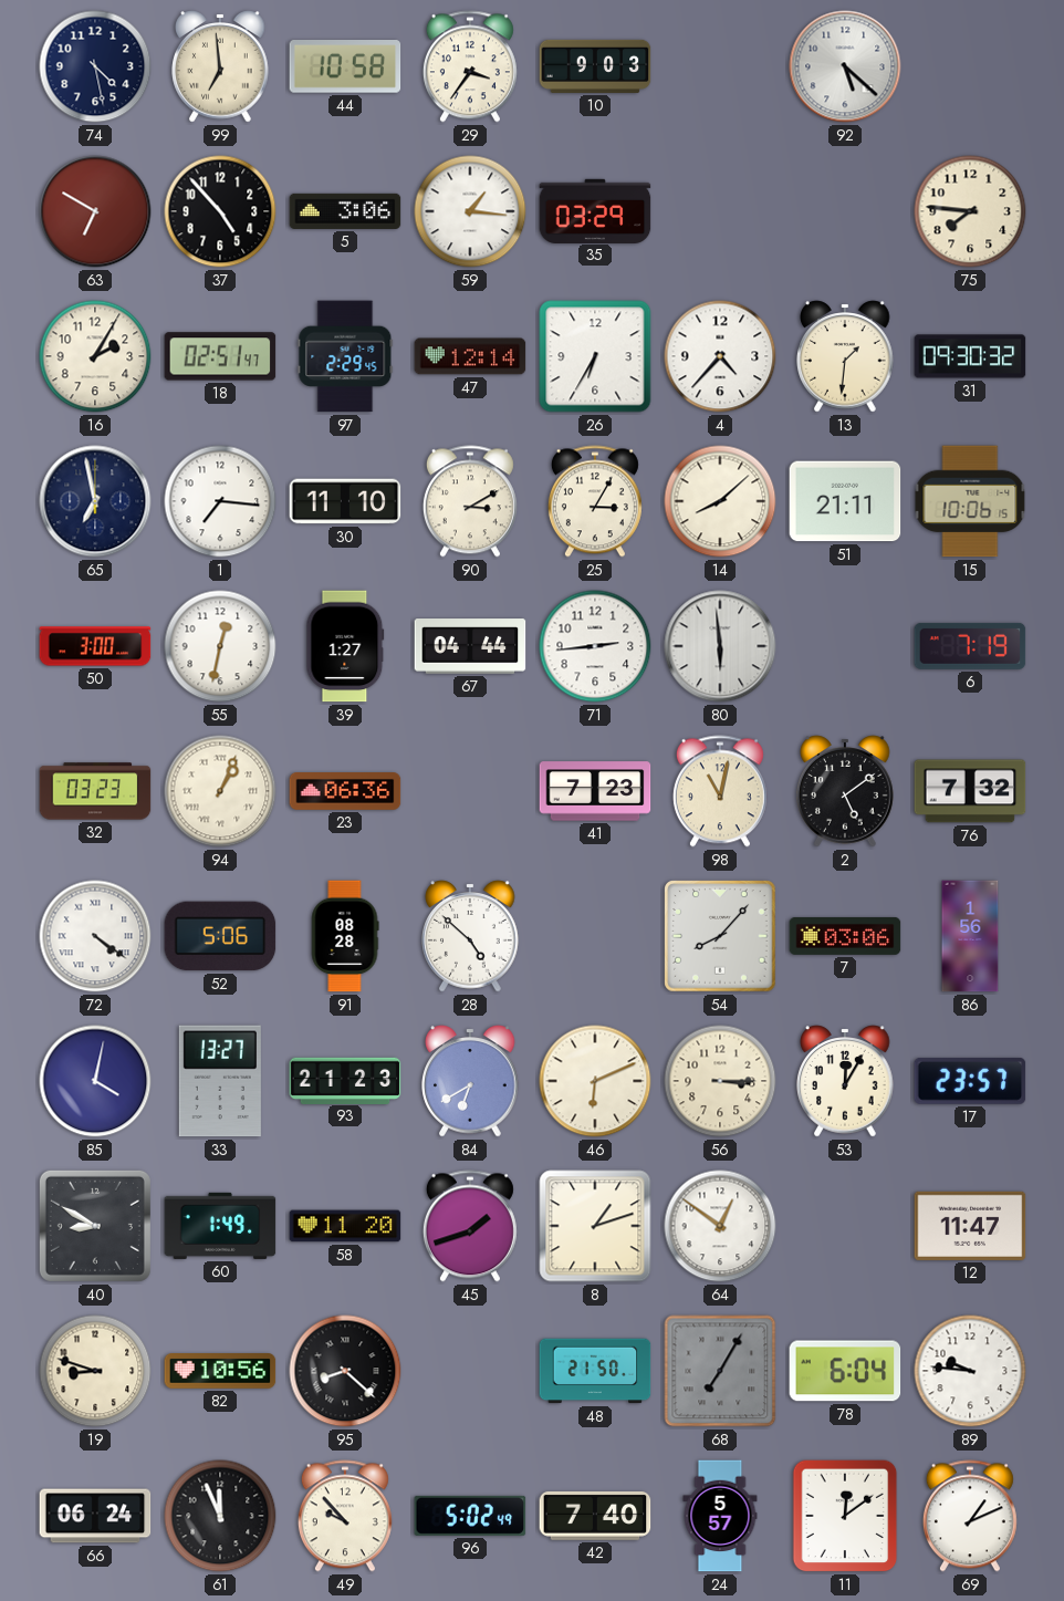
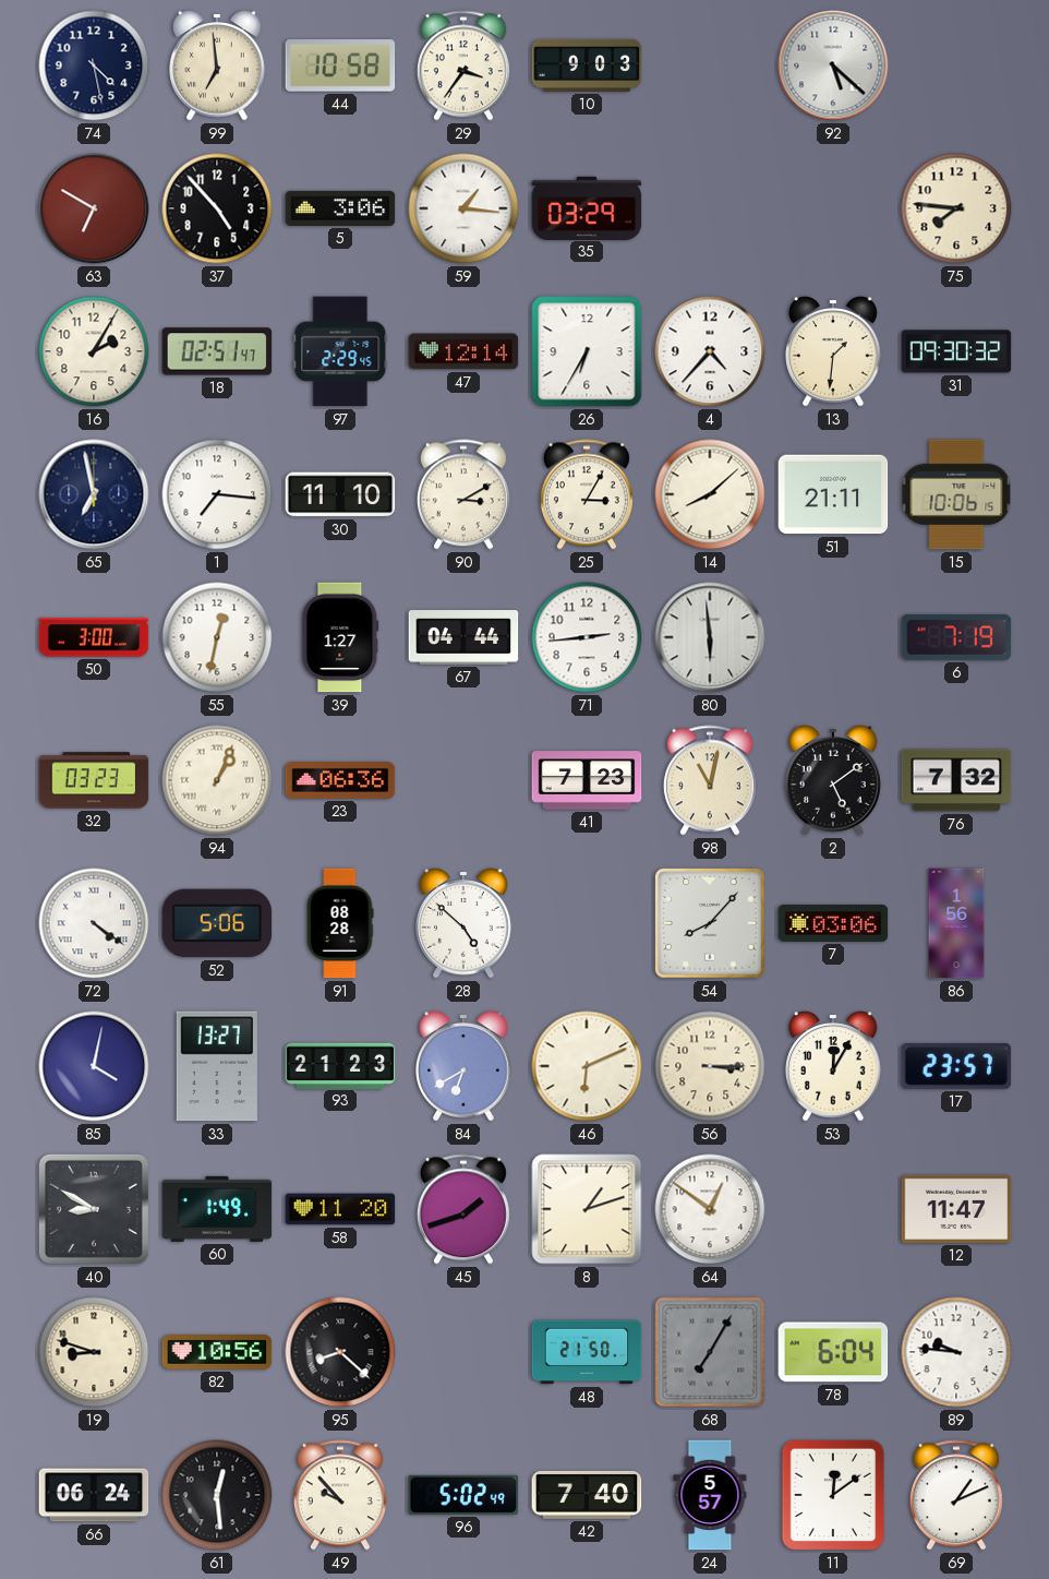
61: 11:56 -> 12:29 (217, 1495)
